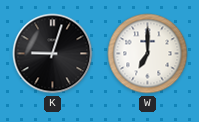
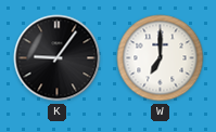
K: 9:03 -> 9:06 (58, 58)
